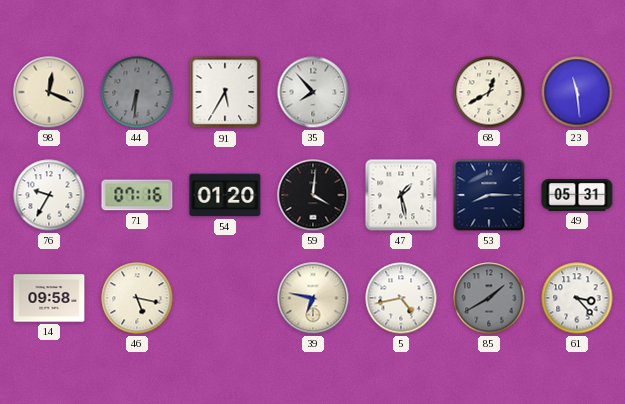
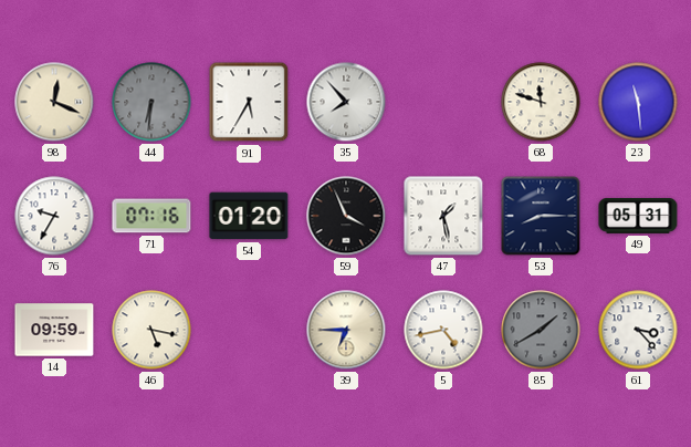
68: 12:40 -> 11:48 (541, 102)
59: 4:01 -> 3:56 (346, 216)
14: 09:58 -> 09:59 (54, 330)
39: 6:47 -> 6:45 (346, 330)
